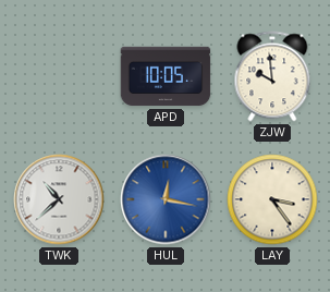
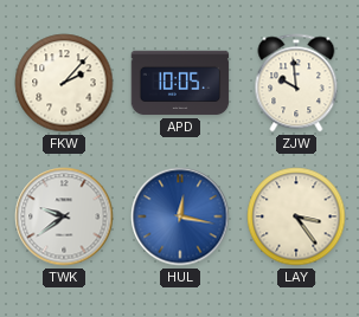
FKW: none -> 2:07 (64, 83)
TWK: 10:38 -> 9:39 (64, 216)
